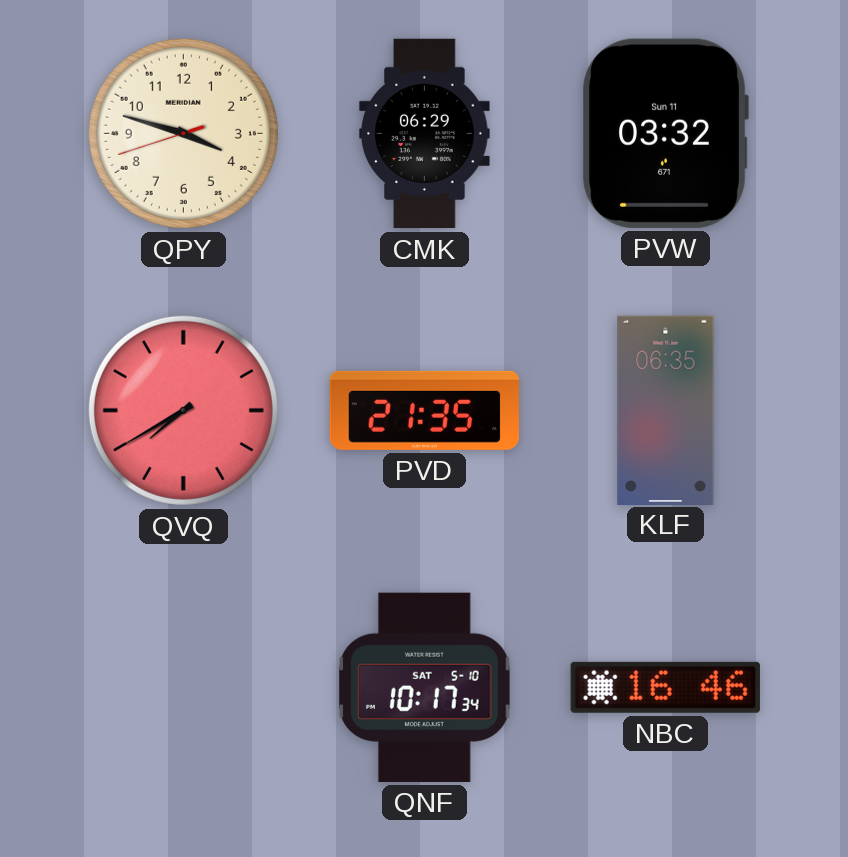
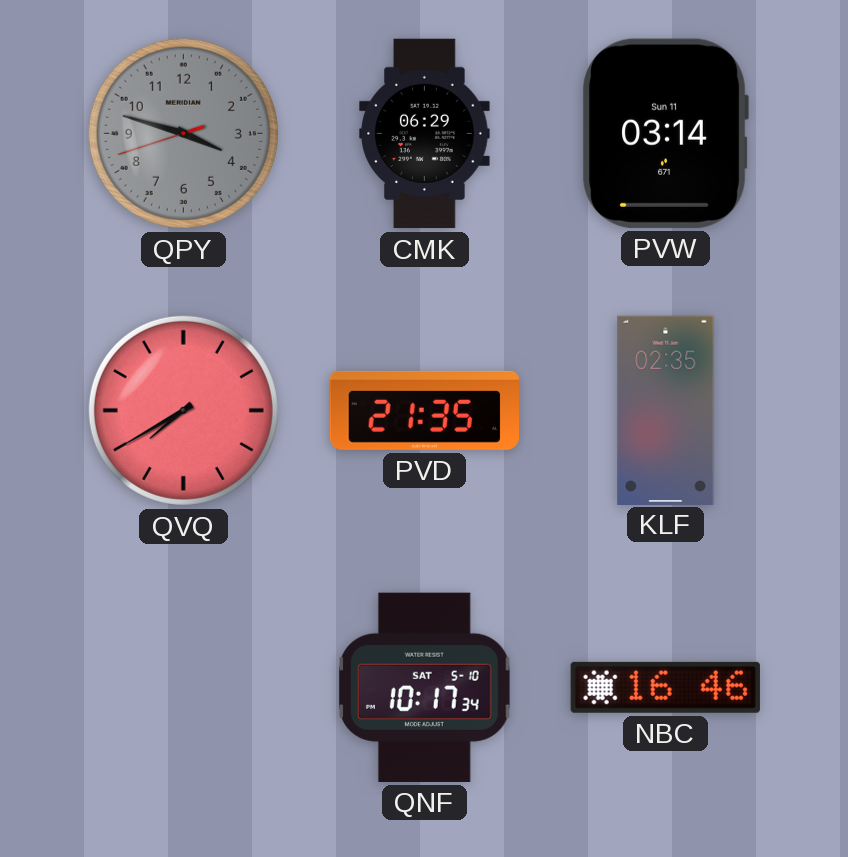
QPY dial: cream -> grey (183, 133)
PVW: 03:32 -> 03:14 (665, 133)
KLF: 06:35 -> 02:35 (666, 410)
